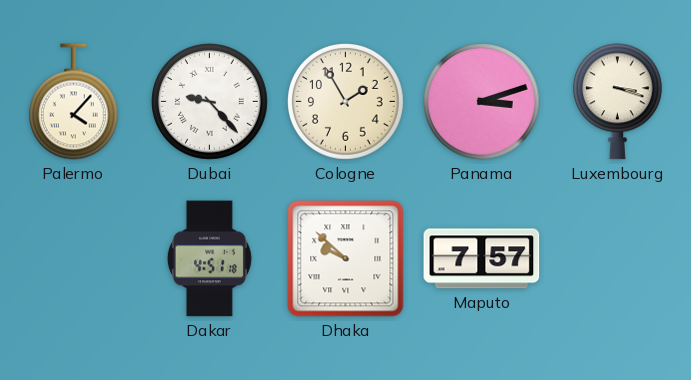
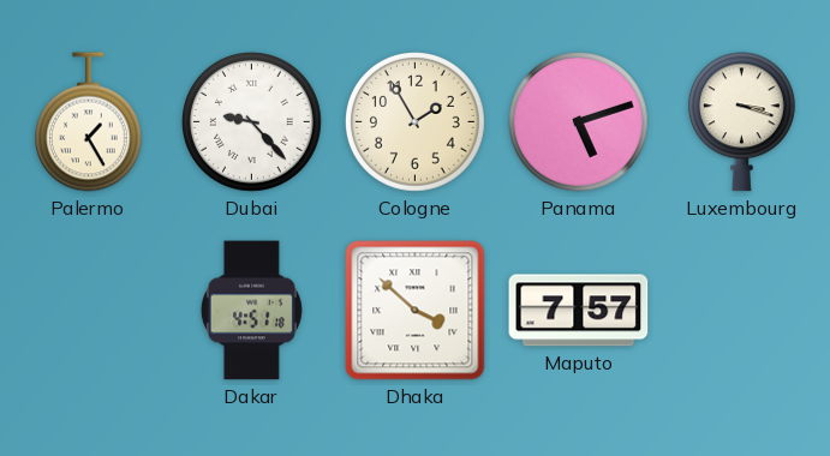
Palermo: 4:07 -> 1:25 (88, 122)
Panama: 3:12 -> 5:12 (579, 122)
Dhaka: 9:52 -> 3:52 (416, 311)
